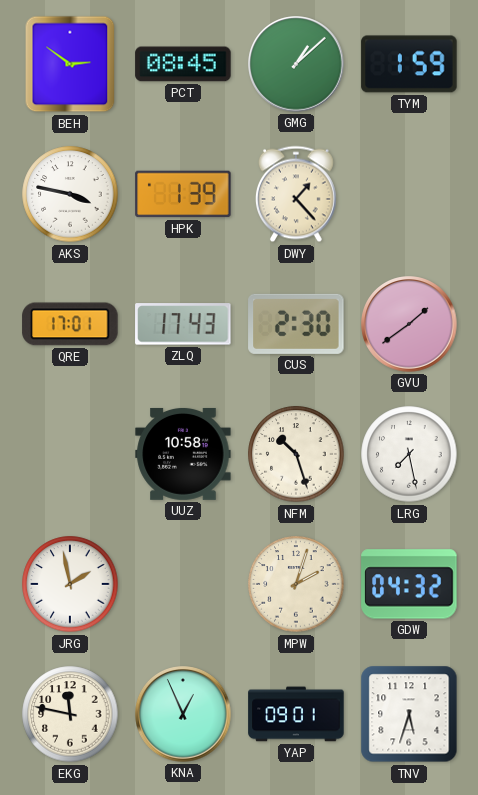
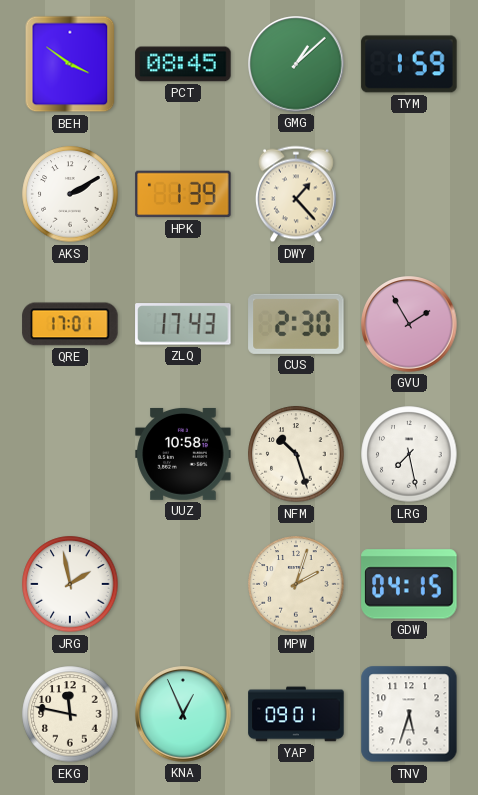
BEH: 2:51 -> 3:51 (70, 64)
AKS: 3:47 -> 2:10 (70, 194)
GVU: 1:39 -> 1:55 (409, 324)
GDW: 04:32 -> 04:15 (409, 584)
